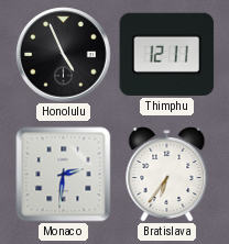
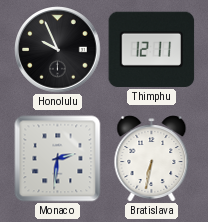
Honolulu: 4:56 -> 9:56 (58, 50)
Bratislava: 6:36 -> 6:32 (152, 159)
